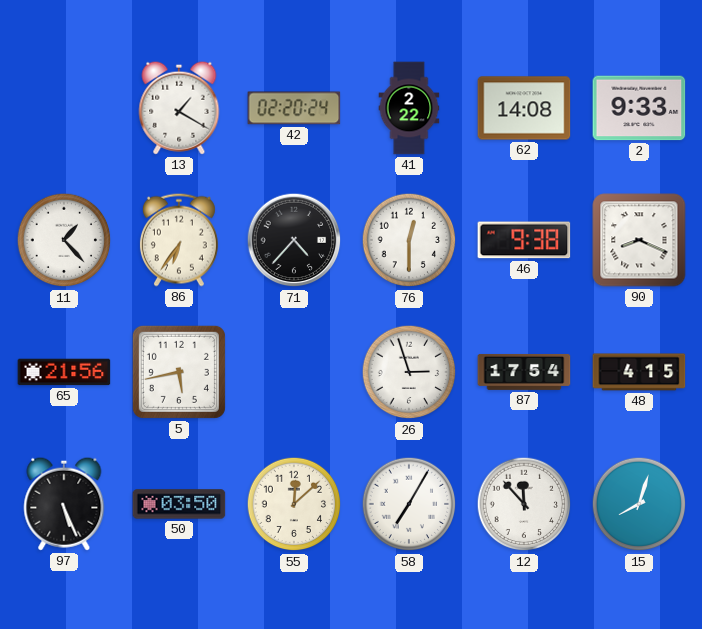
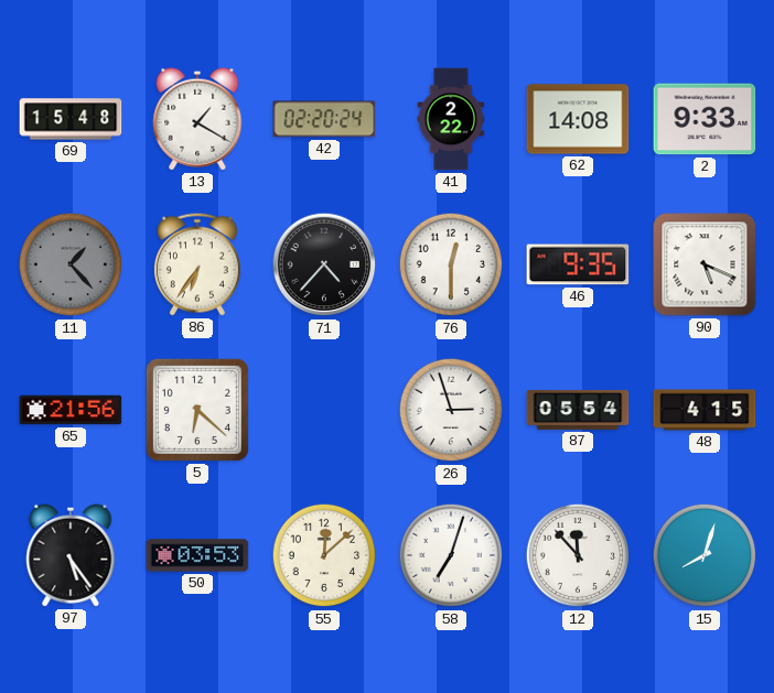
69: none -> 15:48 (71, 119)
11 dial: white -> grey (71, 264)
46: 9:38 -> 9:35 (578, 264)
90: 8:19 -> 5:19 (705, 264)
5: 5:43 -> 6:22 (197, 410)
87: 17:54 -> 05:54 (578, 410)
97: 5:26 -> 5:24 (71, 555)
50: 03:50 -> 03:53 (197, 555)
58: 7:05 -> 7:03 (451, 555)
